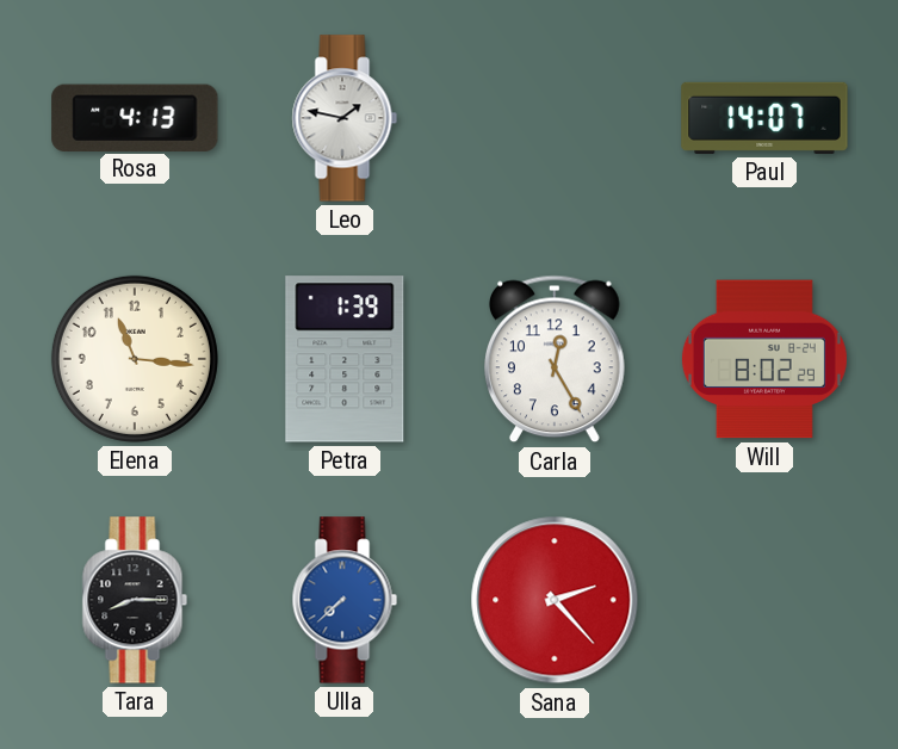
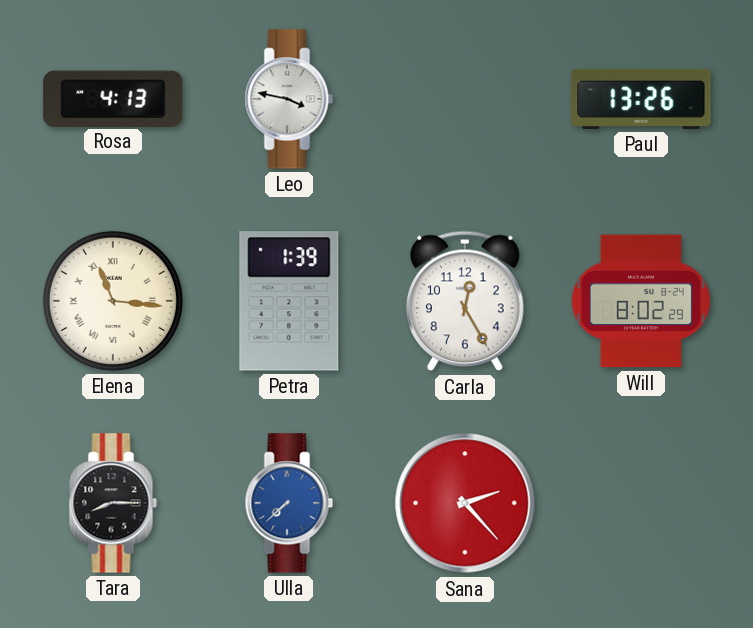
Leo: 1:47 -> 3:47 (289, 99)
Paul: 14:07 -> 13:26 (641, 99)
Elena numerals: Arabic -> Roman (113, 301)
